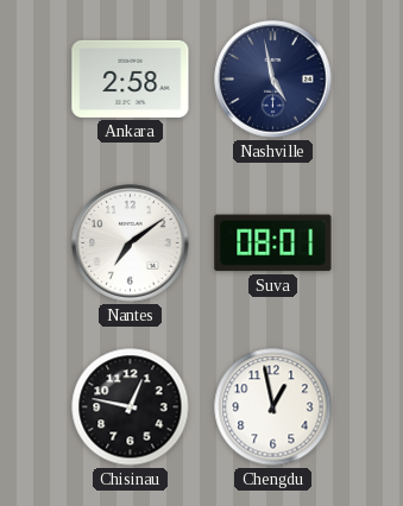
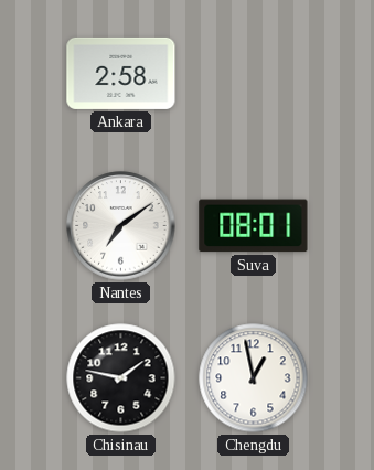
Nashville: 4:58 -> none (273, 80)
Chisinau: 12:47 -> 1:47 (121, 378)
